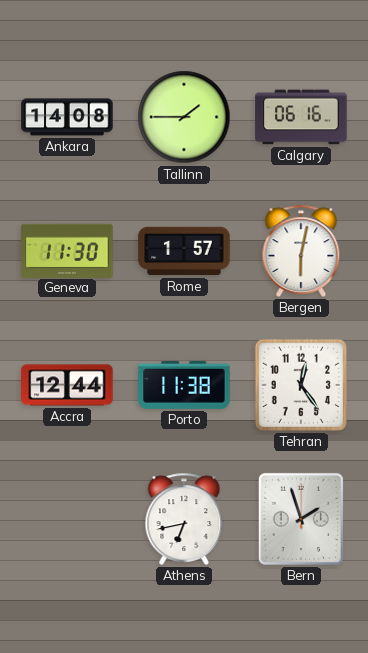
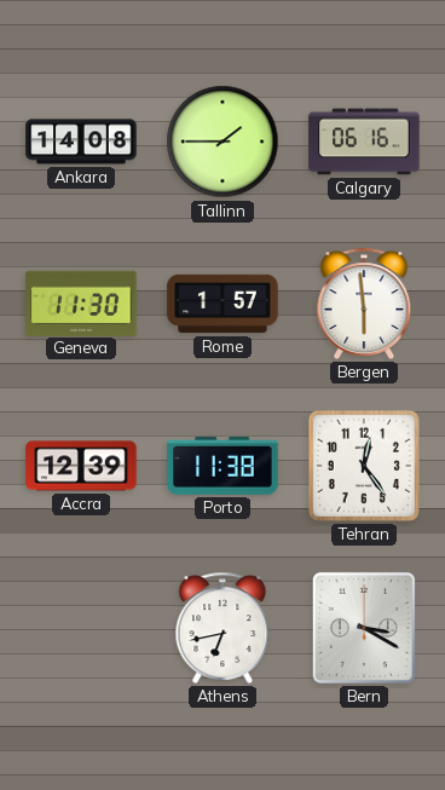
Bergen: 6:02 -> 5:59 (364, 304)
Accra: 12:44 -> 12:39 (81, 466)
Bern: 1:57 -> 3:20 (364, 628)
